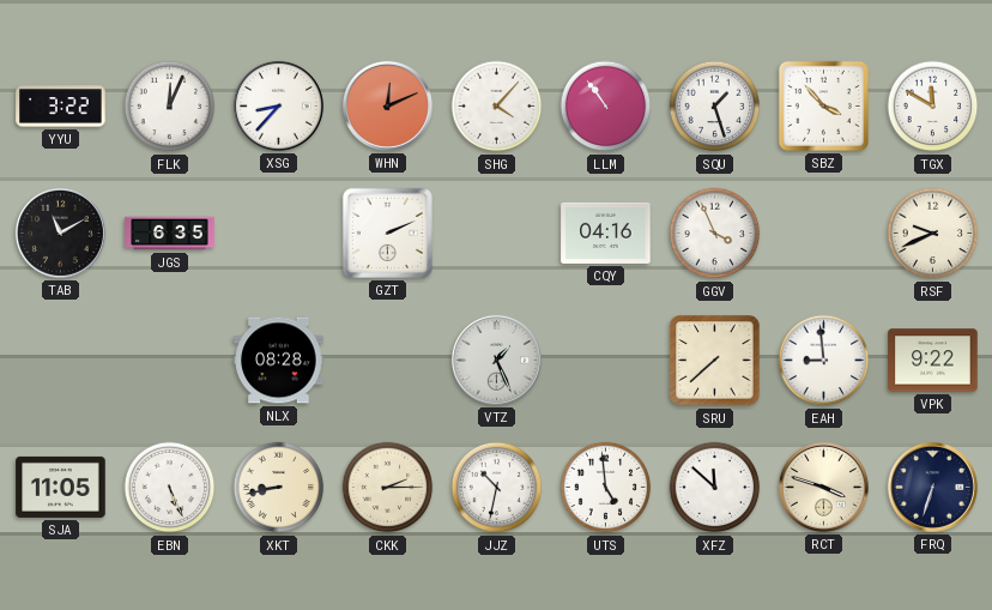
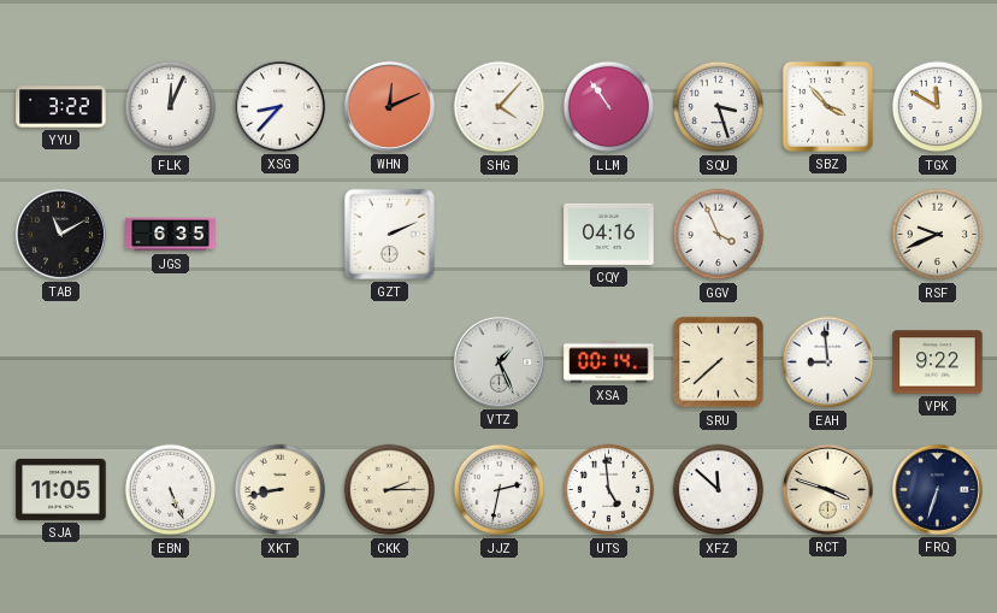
SQU: 1:27 -> 3:27 (719, 107)
NLX: 08:28 -> none (279, 361)
XSA: none -> 00:14 (609, 363)
JJZ: 10:32 -> 2:32 (500, 490)
